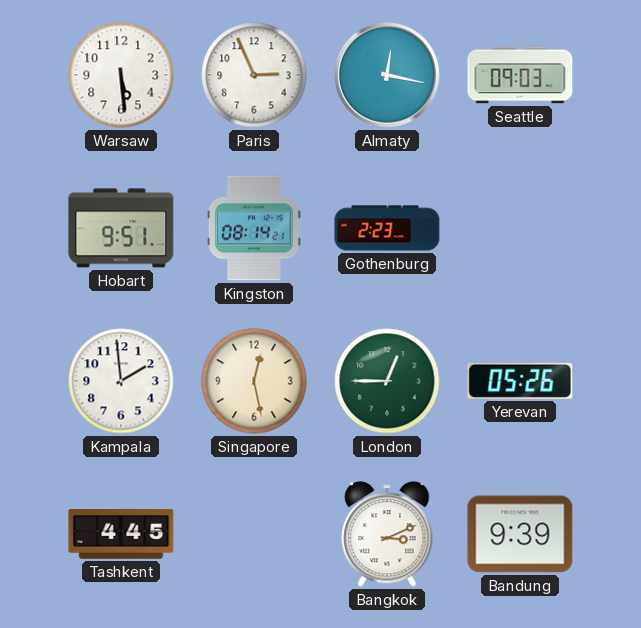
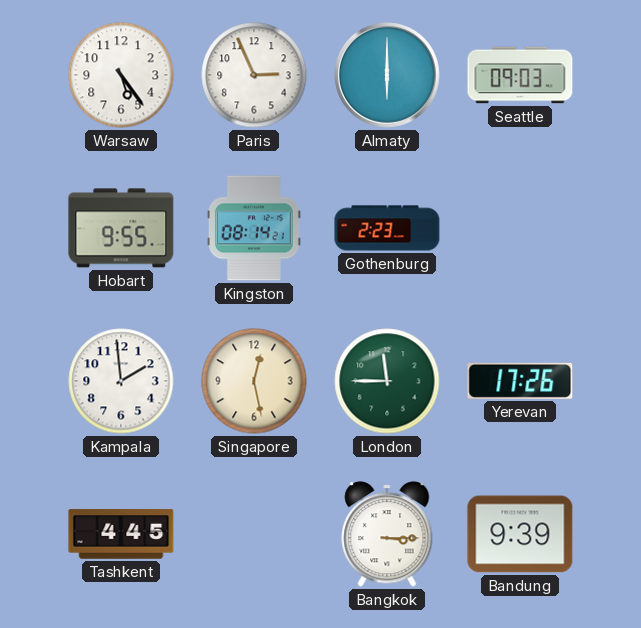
Warsaw: 5:29 -> 5:24 (121, 75)
Almaty: 12:17 -> 6:00 (388, 76)
Hobart: 9:51 -> 9:55 (121, 228)
London: 12:45 -> 11:45 (387, 381)
Yerevan: 05:26 -> 17:26 (520, 381)
Bangkok: 3:11 -> 3:15 (387, 534)
